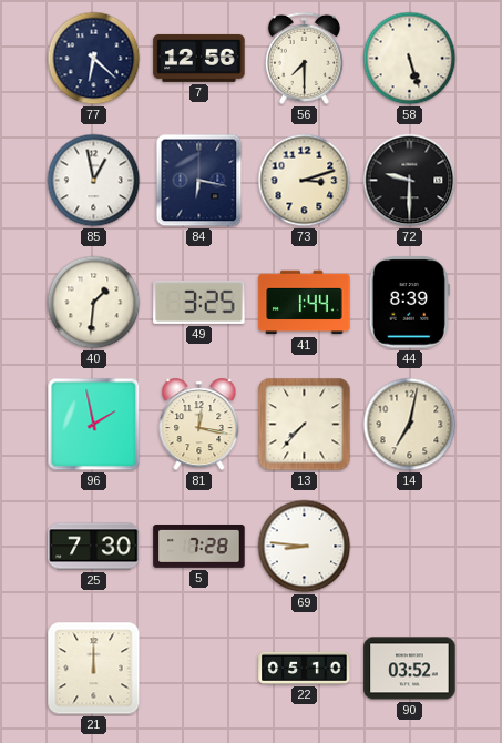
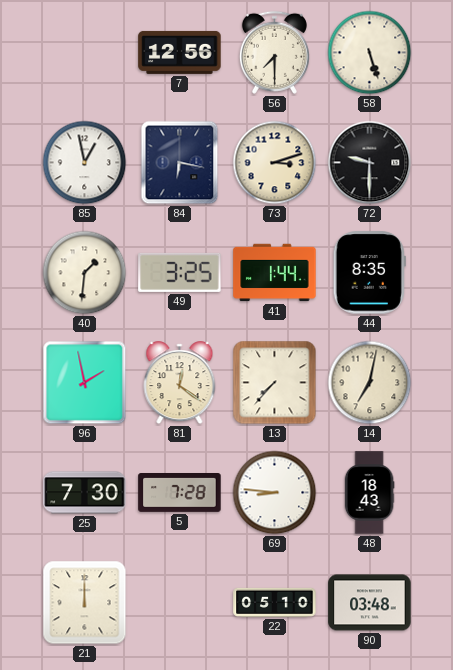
77: 6:22 -> none (94, 59)
44: 8:39 -> 8:35 (369, 273)
81: 12:17 -> 12:21 (180, 383)
48: none -> 18:43 (369, 493)
90: 03:52 -> 03:48 (370, 603)
